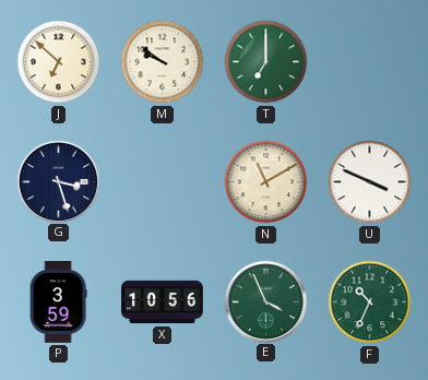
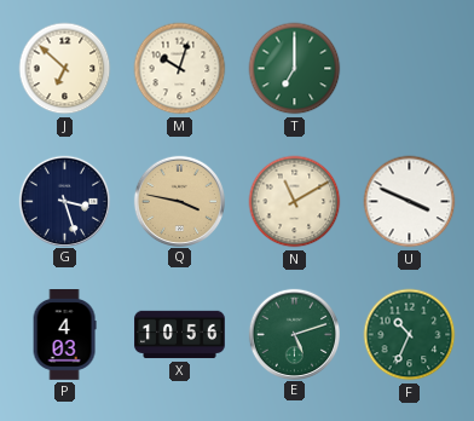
M: 9:51 -> 10:03 (180, 69)
Q: none -> 3:47 (179, 201)
P: 3:59 -> 4:03 (64, 335)
E: 3:56 -> 5:12 (294, 334)
